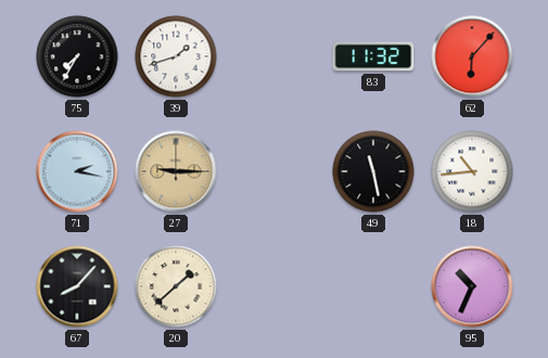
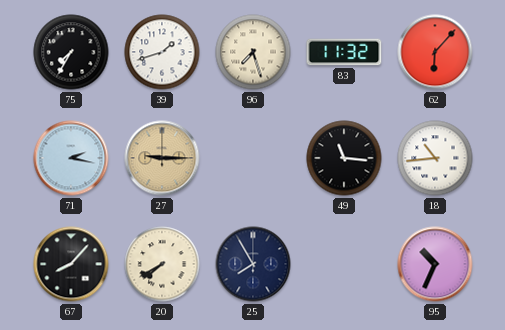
96: none -> 7:27 (253, 52)
49: 11:28 -> 11:16 (344, 158)
20: 1:38 -> 7:40 (162, 264)
25: none -> 7:55 (253, 264)
